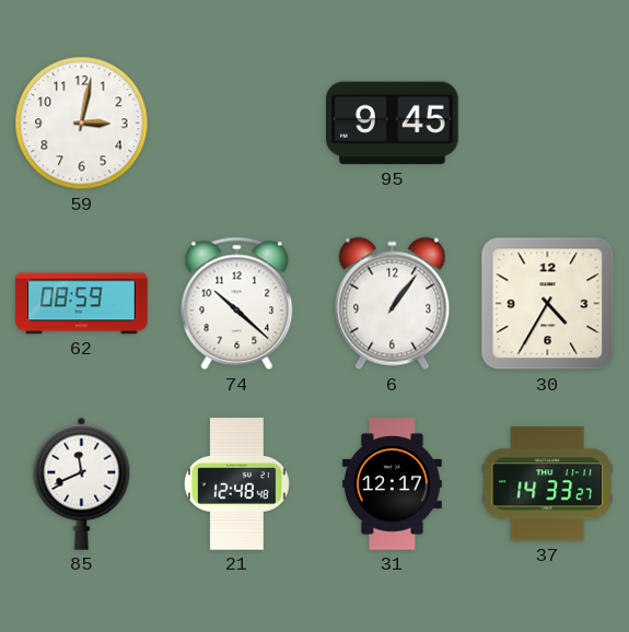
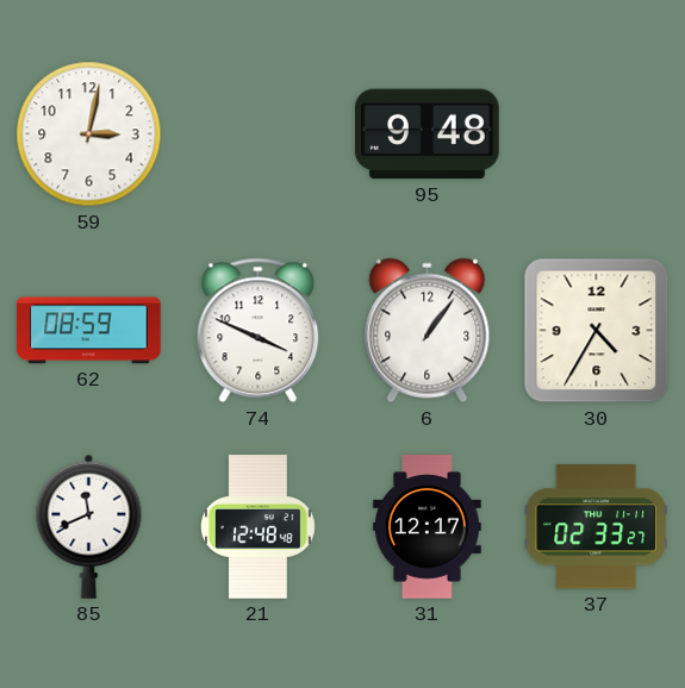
95: 9:45 -> 9:48 (428, 135)
74: 10:22 -> 3:49 (259, 331)
37: 14:33 -> 02:33 (596, 527)
